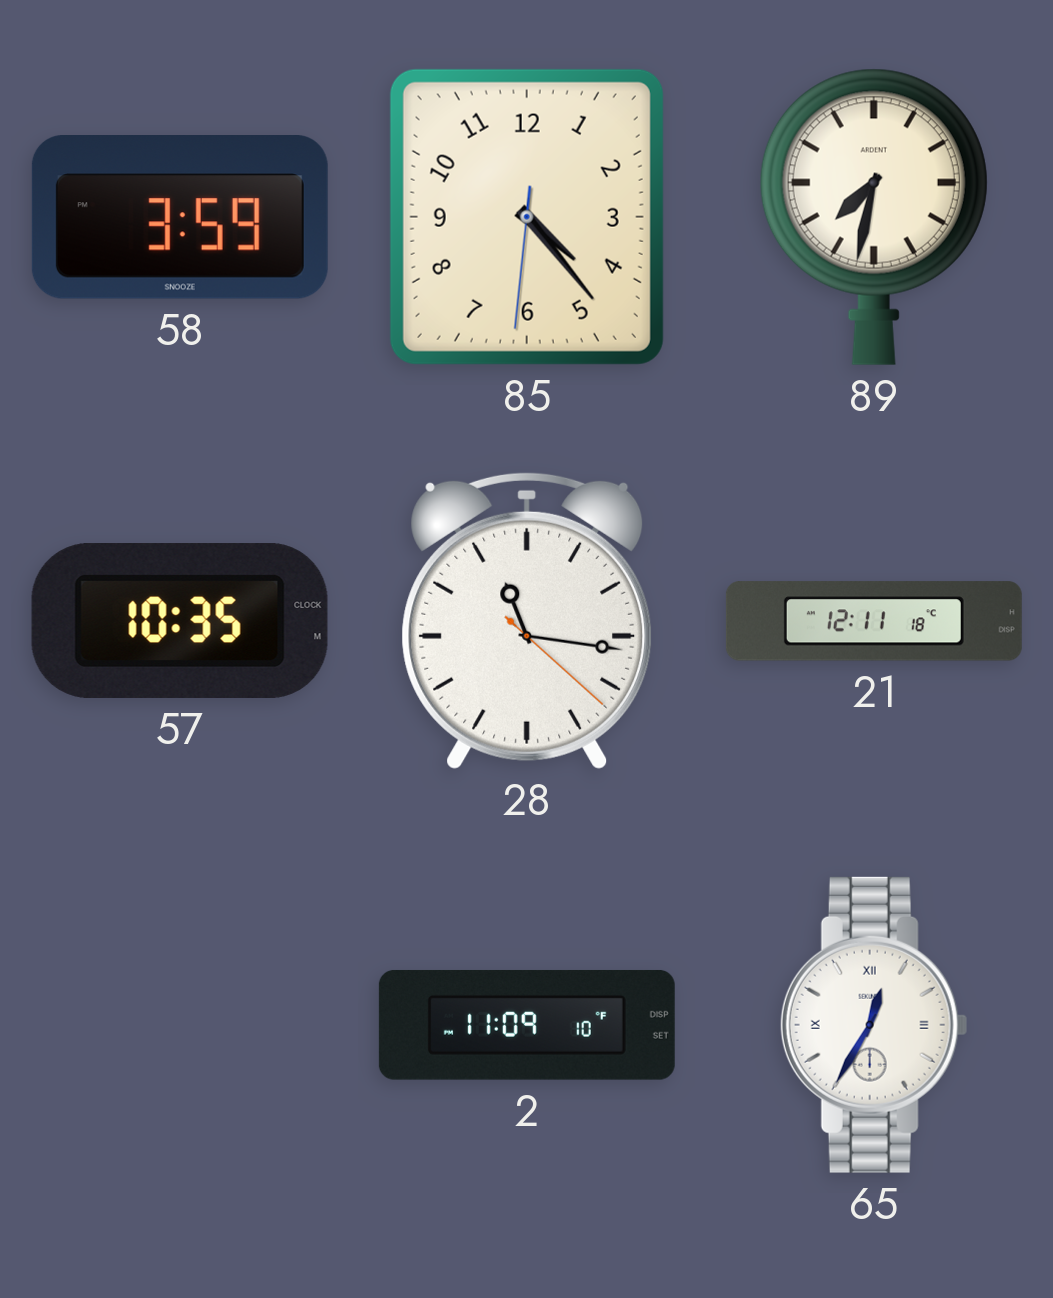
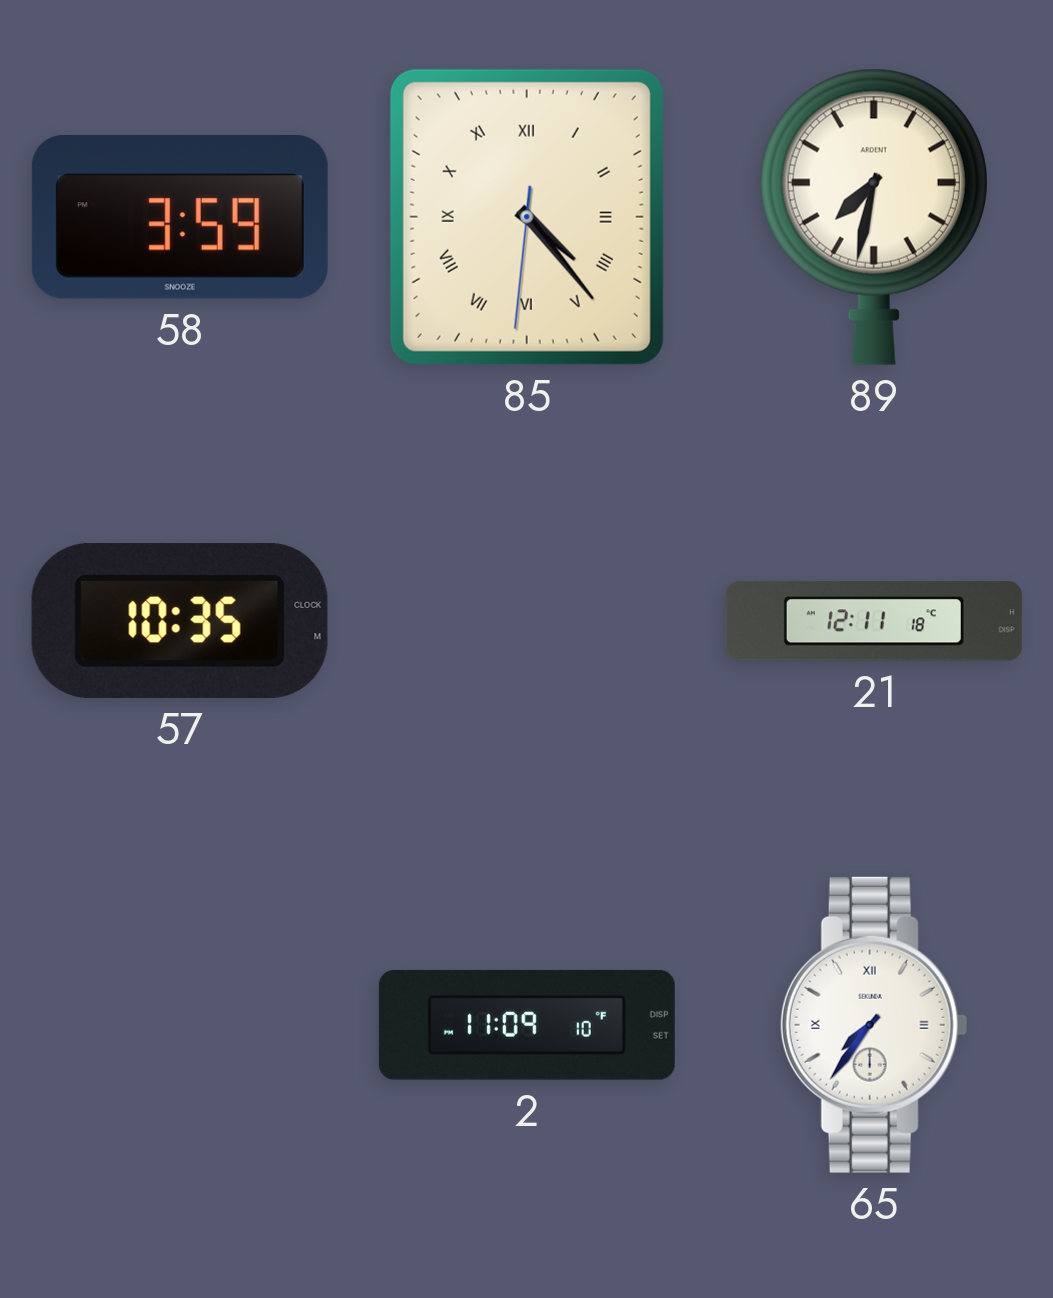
85 numerals: Arabic -> Roman (527, 217)
28: 11:16 -> none (527, 620)
65: 12:35 -> 7:36 (874, 1025)
